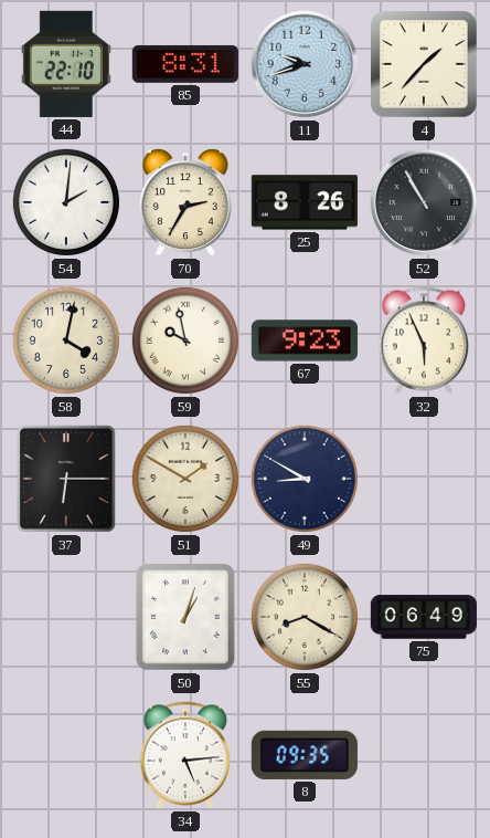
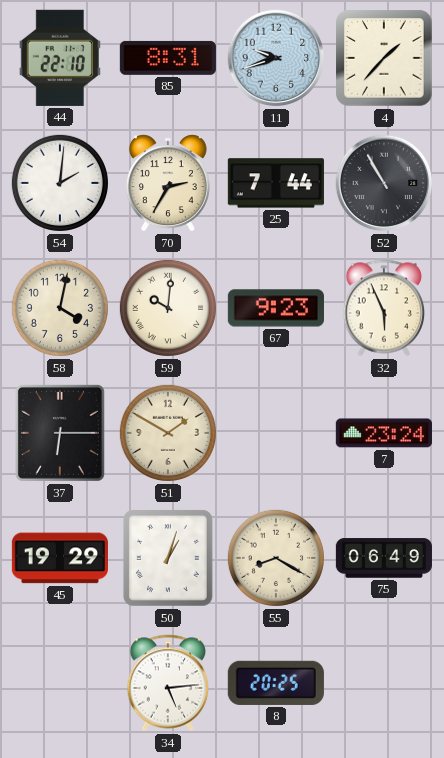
25: 8:26 -> 7:44 (276, 183)
59: 9:58 -> 10:01 (168, 308)
49: 8:50 -> none (305, 479)
7: none -> 23:24 (384, 433)
45: none -> 19:29 (60, 558)
8: 09:35 -> 20:25 (276, 683)
